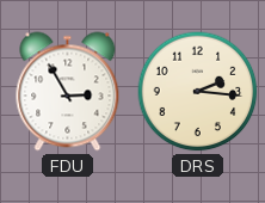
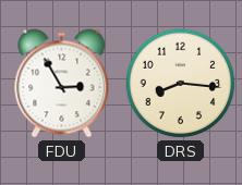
DRS: 2:16 -> 8:16 (181, 84)
